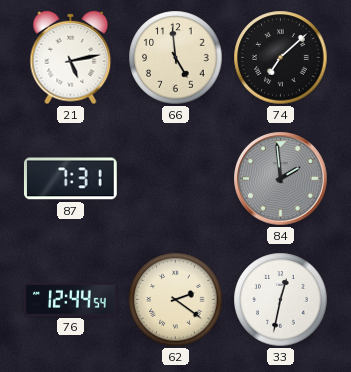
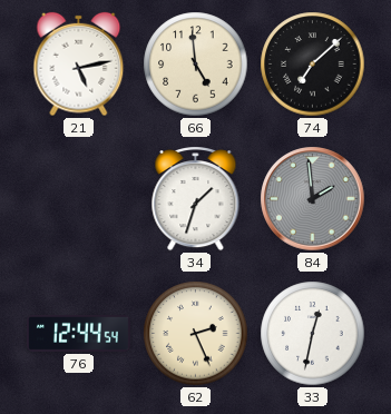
87: 7:31 -> none (70, 179)
34: none -> 1:33 (196, 199)
62: 2:21 -> 2:26 (196, 334)
